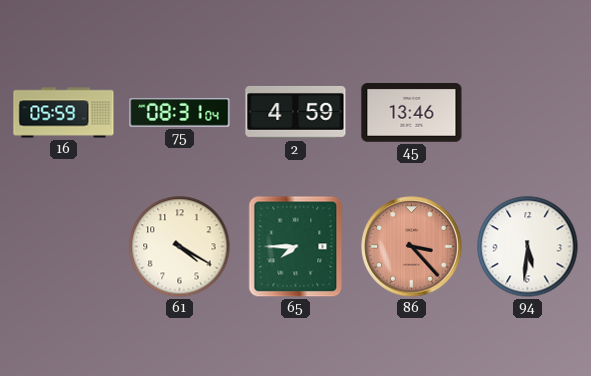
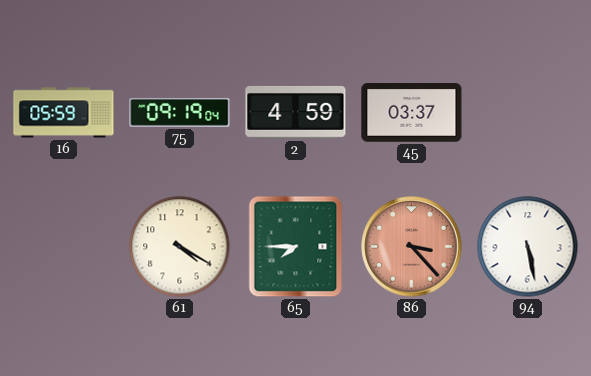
75: 08:31 -> 09:19 (180, 112)
45: 13:46 -> 03:37 (412, 113)
94: 5:31 -> 5:28 (528, 247)
